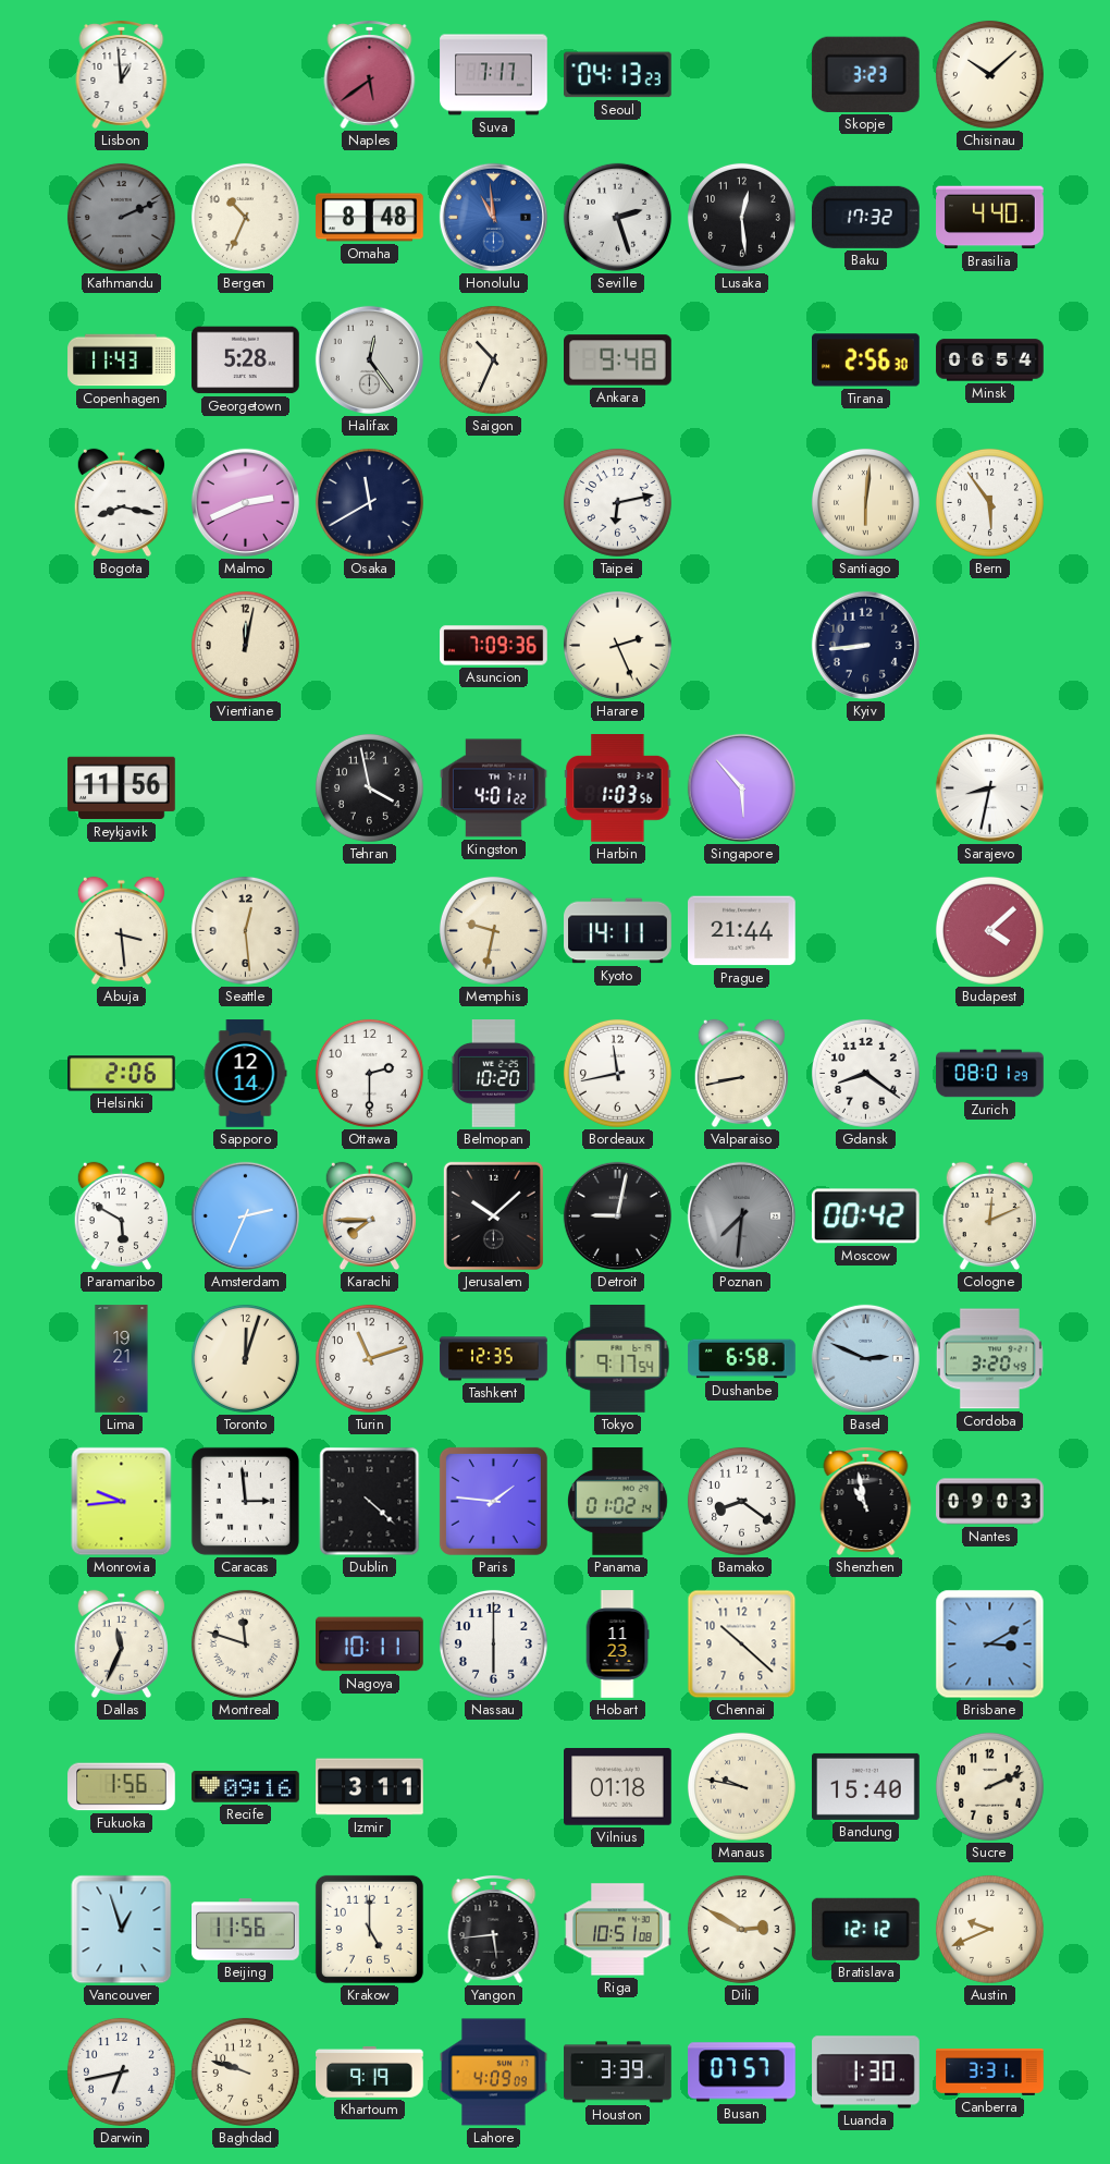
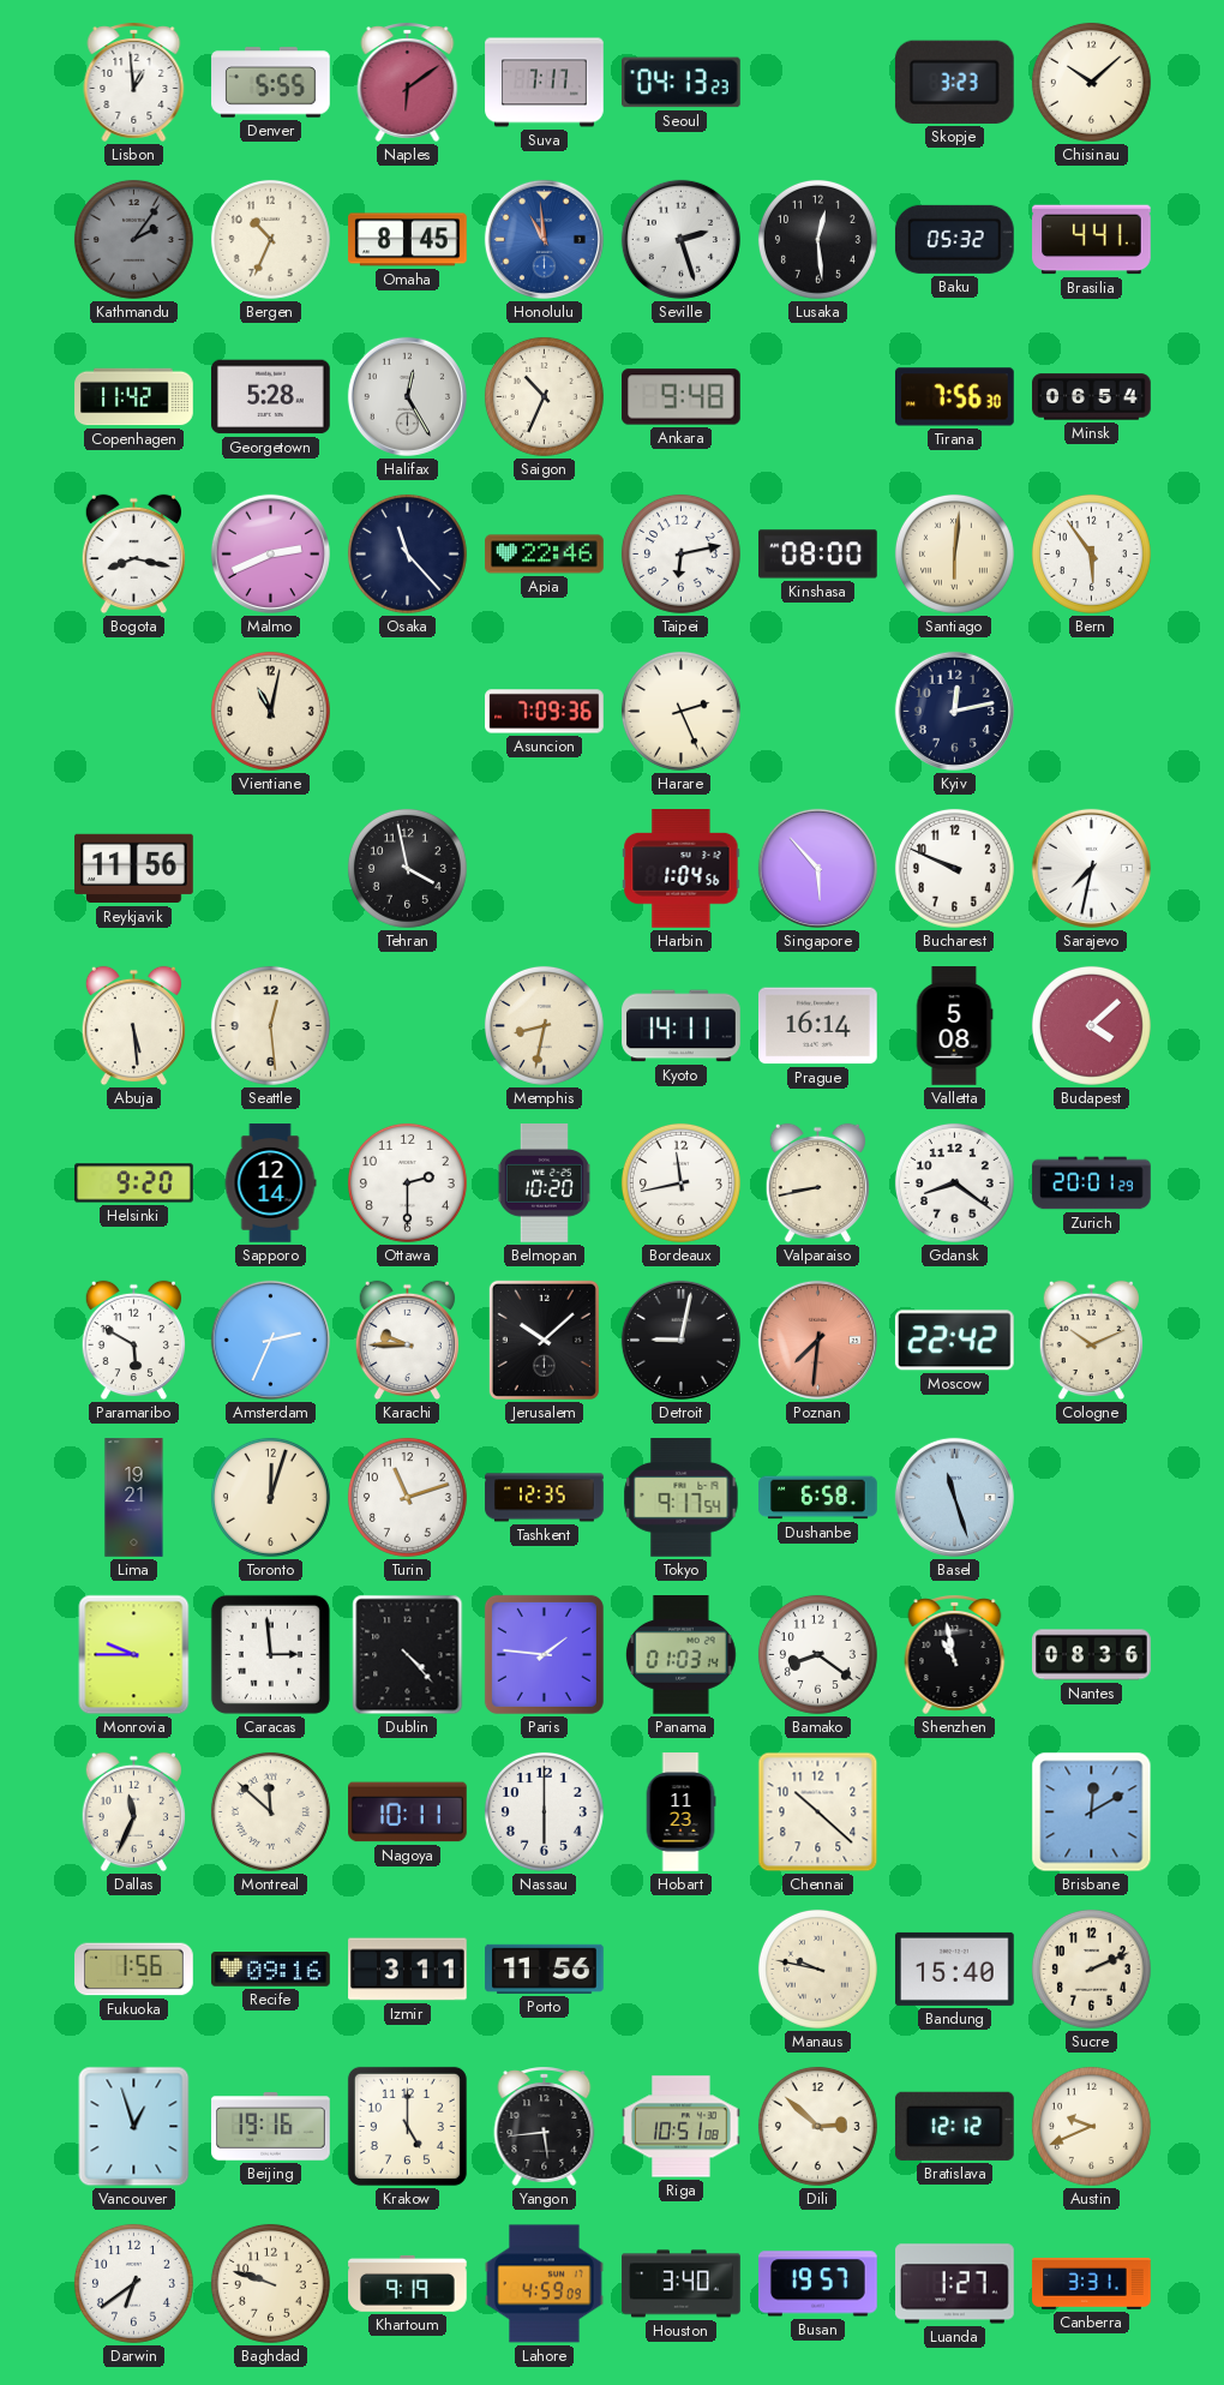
Denver: none -> 5:55 (271, 83)
Naples: 5:39 -> 6:09 (408, 83)
Kathmandu: 2:11 -> 2:06 (133, 239)
Omaha: 8:48 -> 8:45 (408, 240)
Baku: 17:32 -> 05:32 (954, 239)
Brasilia: 4:40 -> 4:41 (1092, 240)
Copenhagen: 11:43 -> 11:42 (134, 397)
Halifax: 12:24 -> 12:25 (407, 396)
Tirana: 2:56 -> 7:56 (955, 397)
Osaka: 11:40 -> 11:23 (407, 553)
Apia: none -> 22:46 (545, 555)
Kinshasa: none -> 08:00 (818, 555)
Vientiane: 12:02 -> 11:02 (270, 711)
Kyiv: 8:44 -> 12:13 (954, 711)
Kingston: 4:01 -> none (494, 788)
Harbin: 1:03 -> 1:04 (682, 869)
Bucharest: none -> 9:49 (954, 868)
Sarajevo: 8:32 -> 7:32 (1091, 868)
Abuja: 3:29 -> 5:29 (133, 1026)
Memphis: 9:32 -> 8:32 (544, 1025)
Prague: 21:44 -> 16:14 (818, 1026)
Valletta: none -> 5:08 (954, 1026)
Helsinki: 2:06 -> 9:20 (134, 1183)
Zurich: 08:01 -> 20:01 (1092, 1183)
Karachi: 7:45 -> 9:45 (407, 1341)
Poznan dial: grey -> salmon (817, 1340)
Moscow: 00:42 -> 22:42 (954, 1341)
Cologne: 12:11 -> 10:11 (1091, 1341)
Basel: 2:49 -> 11:27 (954, 1497)
Cordoba: 3:20 -> none (989, 1359)
Monrovia: 9:44 -> 9:45 (134, 1655)
Dublin: 4:22 -> 4:23 (408, 1655)
Panama: 01:02 -> 01:03 (682, 1655)
Nantes: 09:03 -> 08:36 (1092, 1655)
Montreal: 11:48 -> 11:52 (270, 1811)
Brisbane: 3:10 -> 12:10 (1092, 1812)
Porto: none -> 11:56 (545, 1968)
Vilnius: 01:18 -> none (618, 1787)
Beijing: 11:56 -> 19:16 (271, 2127)
Dili: 2:50 -> 2:52 (817, 2126)
Darwin: 6:43 -> 6:39 (133, 2283)
Lahore: 4:09 -> 4:59 (545, 2284)
Houston: 3:39 -> 3:40 (682, 2284)
Busan: 07:57 -> 19:57 (818, 2284)
Luanda: 1:30 -> 1:27 (955, 2284)
